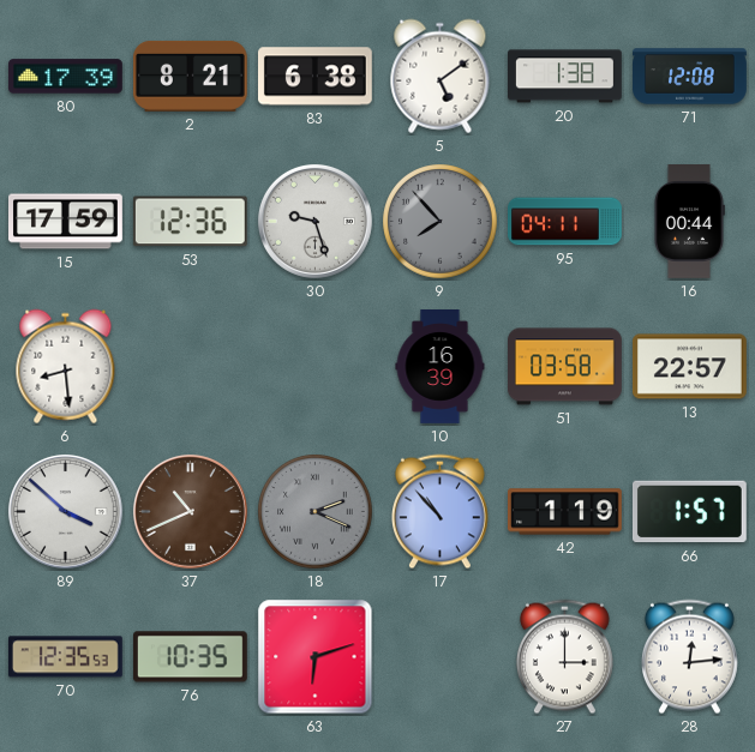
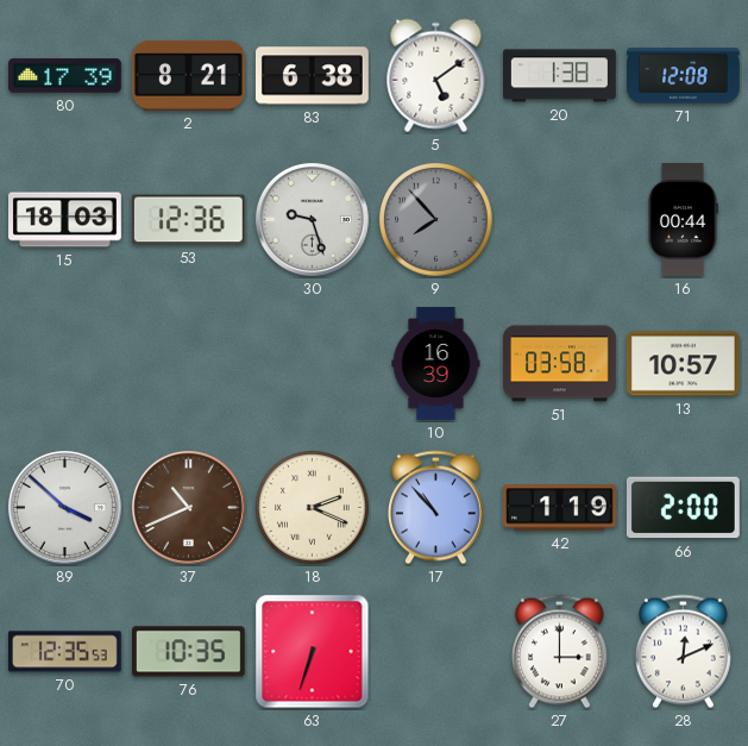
15: 17:59 -> 18:03 (65, 220)
95: 04:11 -> none (565, 222)
6: 8:29 -> none (66, 367)
13: 22:57 -> 10:57 (683, 364)
18 dial: grey -> cream (313, 508)
66: 1:57 -> 2:00 (683, 508)
63: 6:12 -> 6:33 (313, 652)
28: 12:14 -> 12:11 (683, 652)
